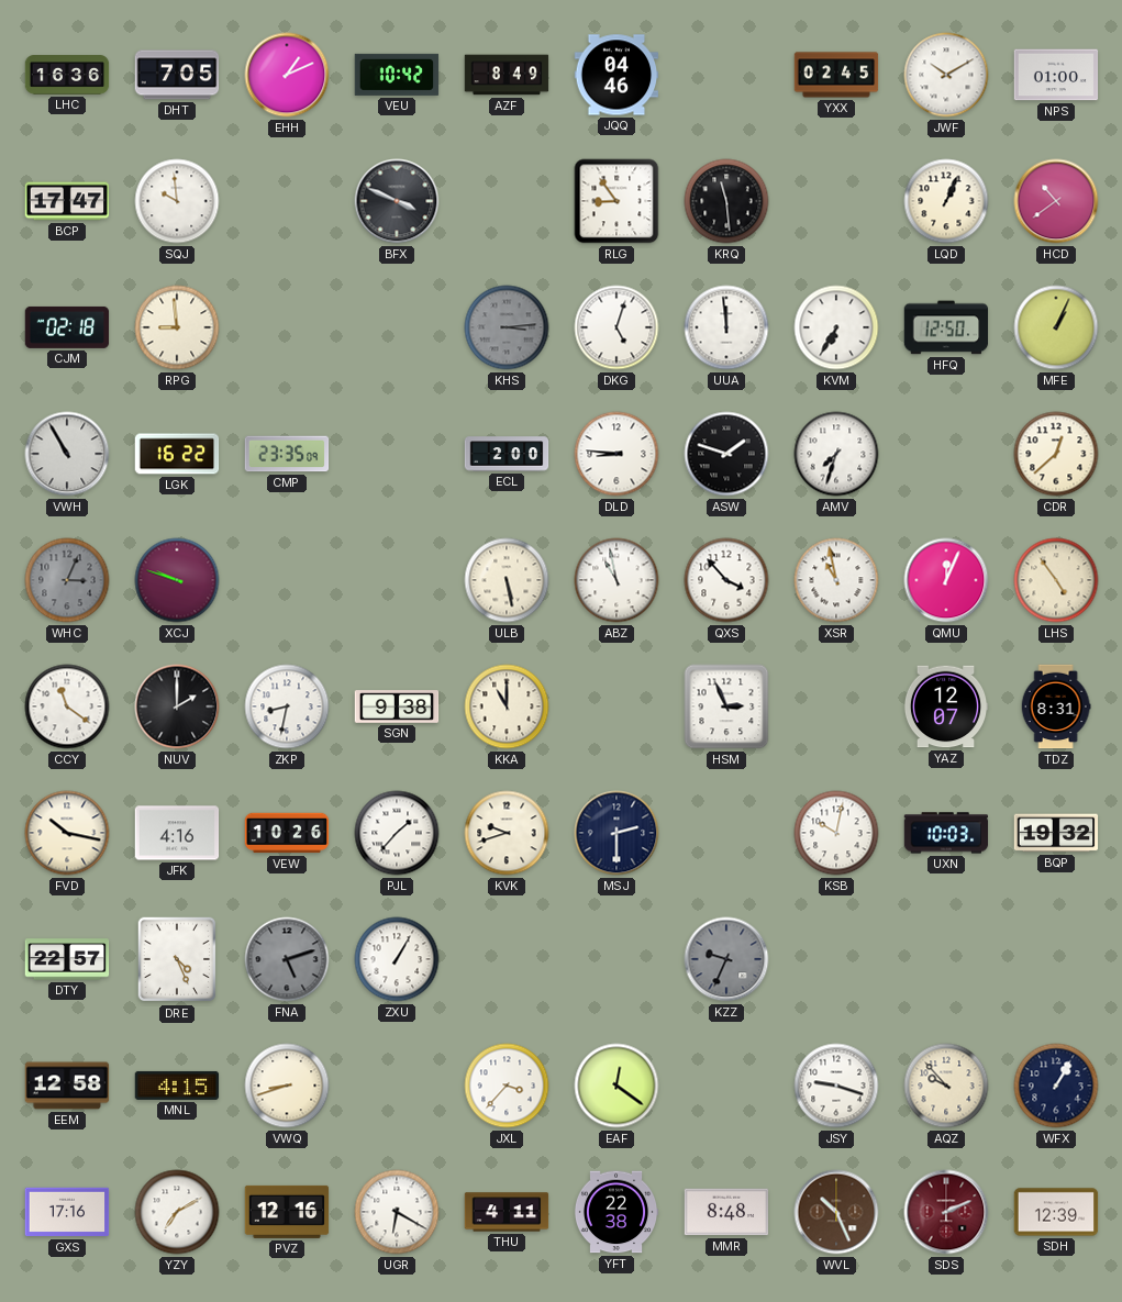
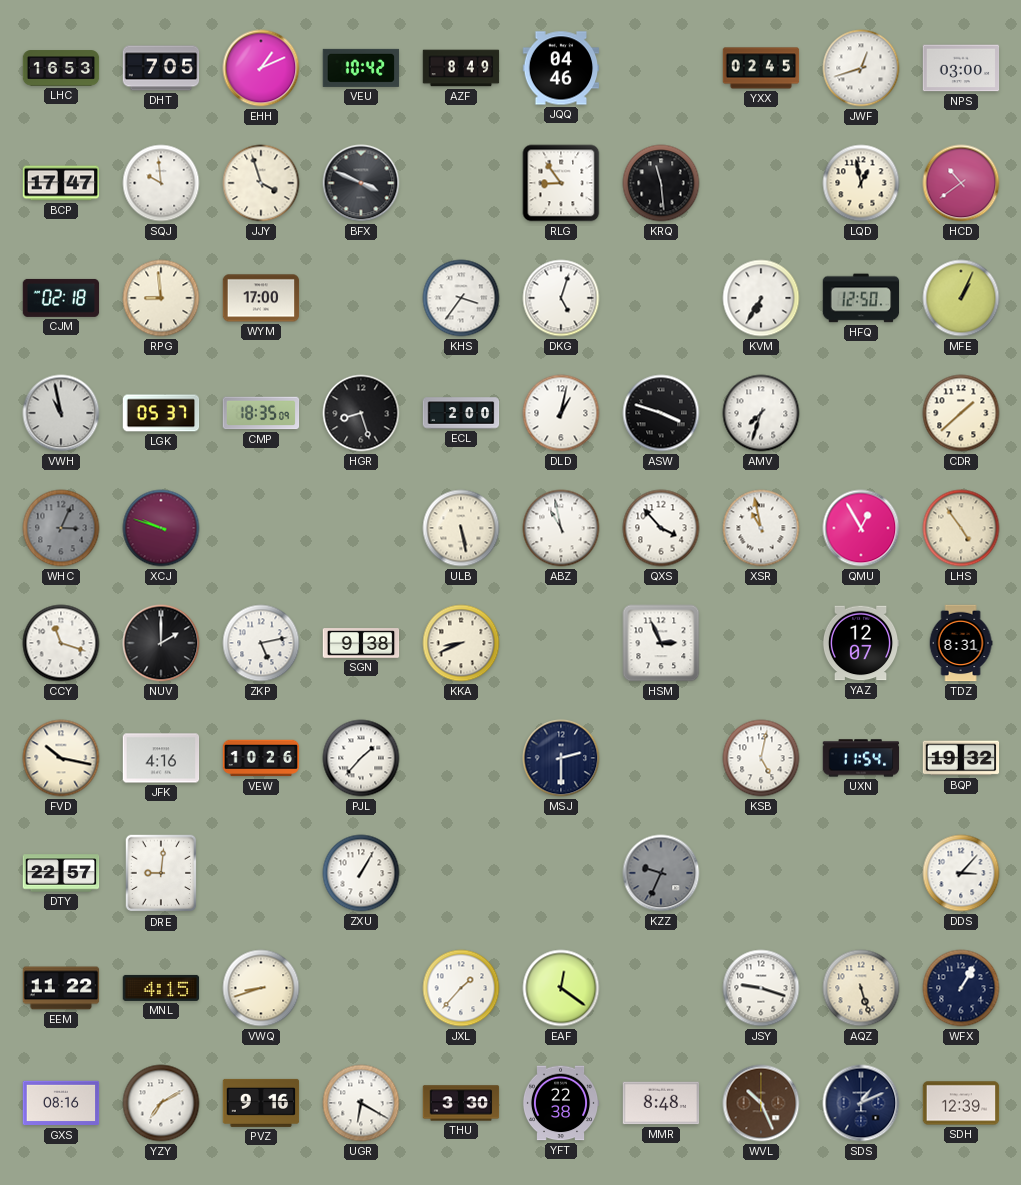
LHC: 16:36 -> 16:53 (61, 68)
JWF: 10:10 -> 12:42 (861, 68)
NPS: 01:00 -> 03:00 (961, 68)
JJY: none -> 3:57 (261, 183)
LQD: 1:04 -> 12:58 (861, 183)
WYM: none -> 17:00 (261, 298)
KHS: 3:14 -> 3:36 (461, 298)
KHS dial: grey -> white (461, 298)
UUA: 11:59 -> none (726, 327)
VWH: 10:55 -> 10:58 (61, 413)
LGK: 16:22 -> 05:37 (161, 413)
CMP: 23:35 -> 18:35 (261, 413)
HGR: none -> 8:27 (361, 413)
DLD: 8:46 -> 1:02 (561, 413)
ASW: 1:48 -> 3:48 (661, 413)
CDR: 12:38 -> 1:38 (961, 413)
QMU: 12:04 -> 12:55 (861, 528)
CCY: 11:21 -> 11:18 (61, 643)
ZKP: 8:32 -> 5:13 (261, 643)
KKA: 11:00 -> 8:41 (461, 643)
KVK: 9:42 -> none (507, 833)
KSB: 10:02 -> 5:02 (761, 758)
UXN: 10:03 -> 11:54 (861, 758)
DRE: 4:26 -> 9:01 (161, 873)
FNA: 5:12 -> none (287, 959)
DDS: none -> 3:07 (961, 873)
EEM: 12:58 -> 11:22 (61, 988)
JXL: 3:37 -> 1:37 (461, 988)
AQZ: 9:53 -> 5:27 (861, 988)
GXS: 17:16 -> 08:16 (61, 1103)
PVZ: 12:16 -> 9:16 (261, 1103)
THU: 4:11 -> 3:30 (461, 1103)
SDS: 2:11 -> 1:11 (861, 1103)
SDS dial: burgundy -> navy (861, 1103)
